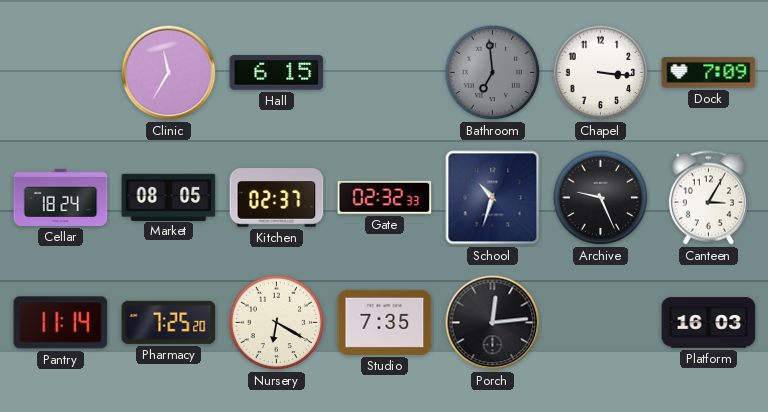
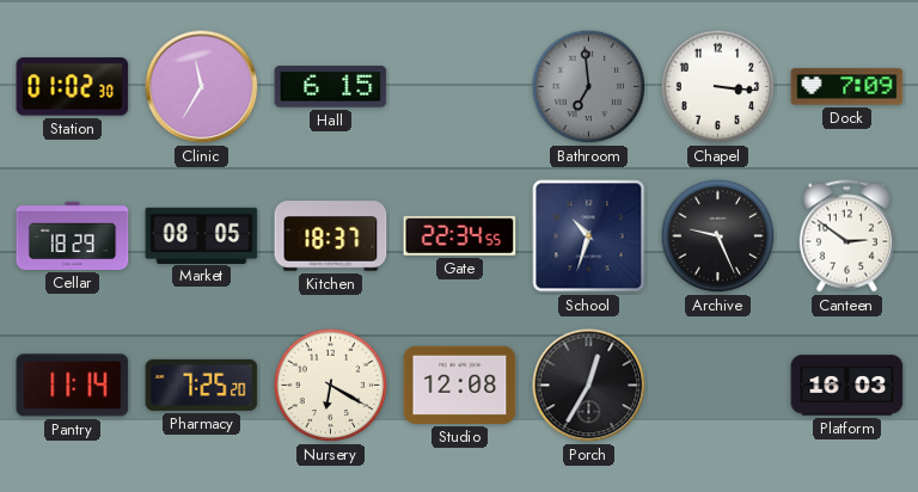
Station: none -> 01:02 (73, 87)
Cellar: 18:24 -> 18:29 (73, 235)
Kitchen: 02:37 -> 18:37 (331, 236)
Gate: 02:32 -> 22:34 (460, 235)
Canteen: 3:05 -> 2:51 (846, 236)
Studio: 7:35 -> 12:08 (460, 385)
Porch: 12:14 -> 12:35 (589, 386)
